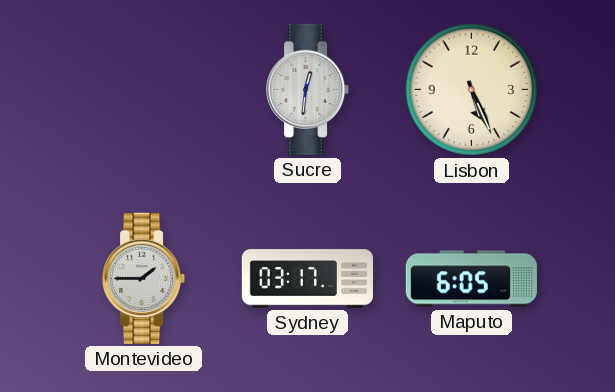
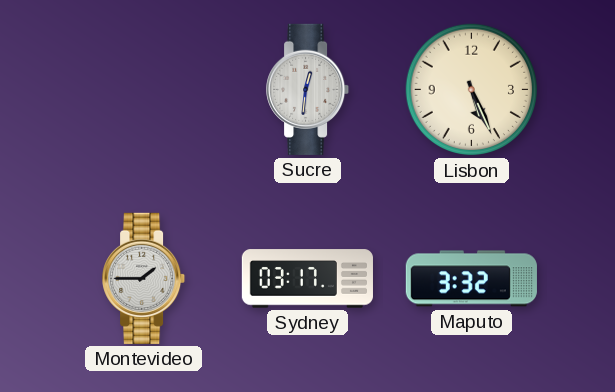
Maputo: 6:05 -> 3:32 (471, 279)
